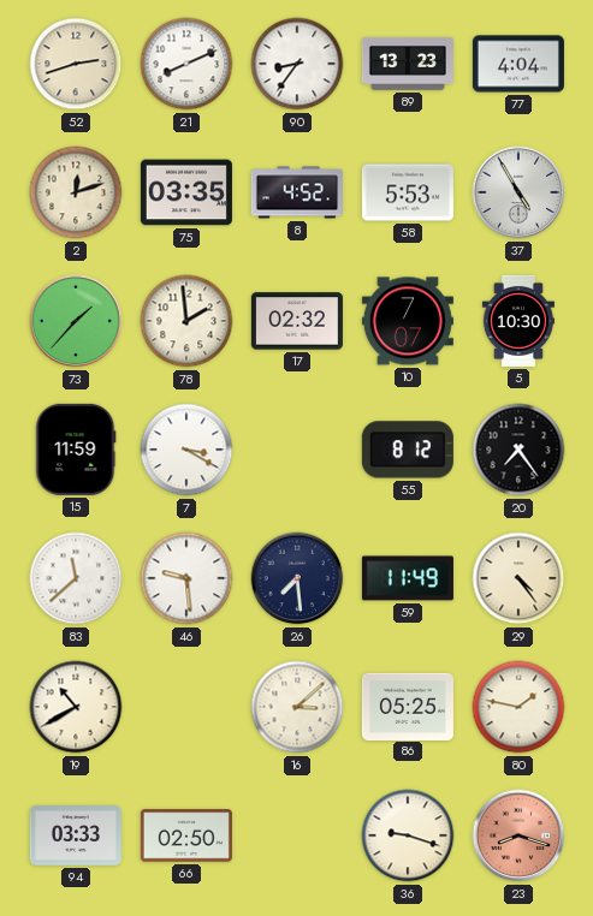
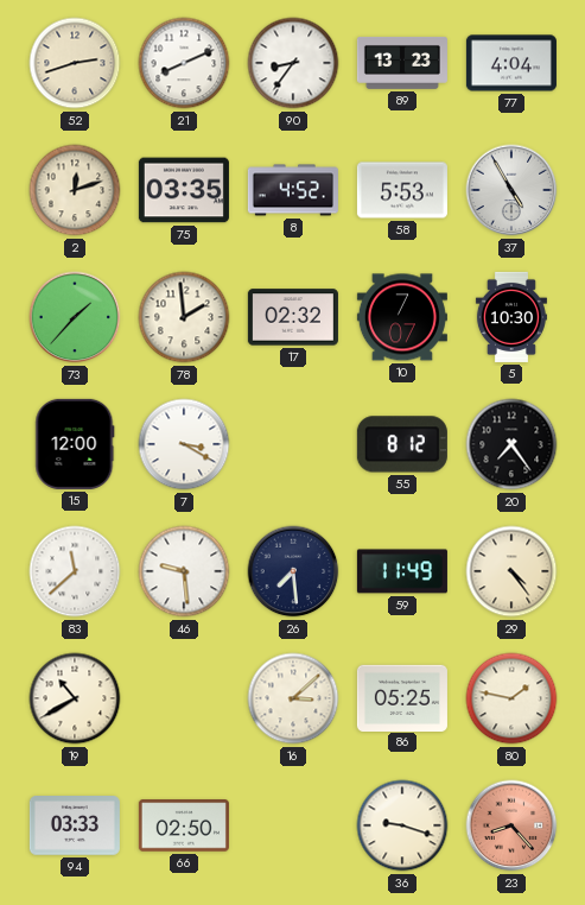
15: 11:59 -> 12:00 (75, 444)
23: 8:18 -> 8:23 (511, 825)
